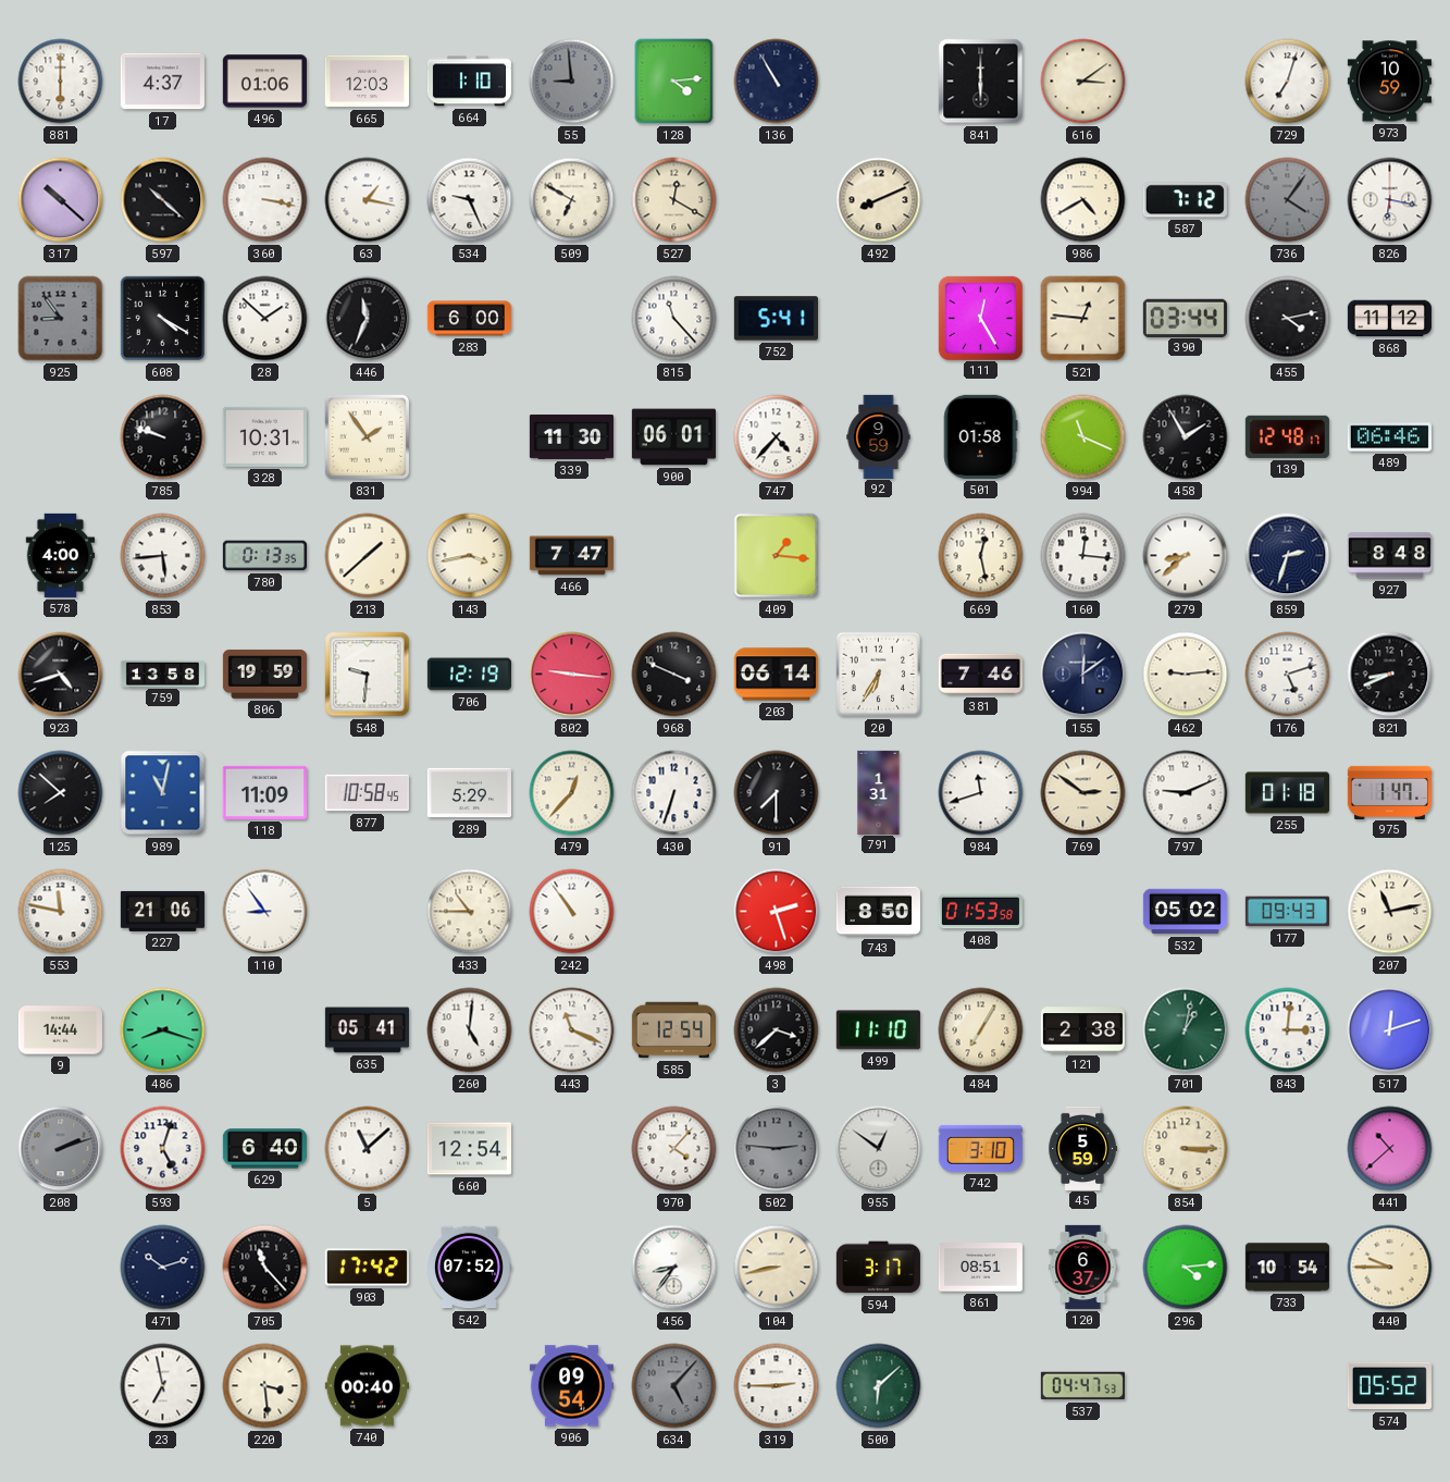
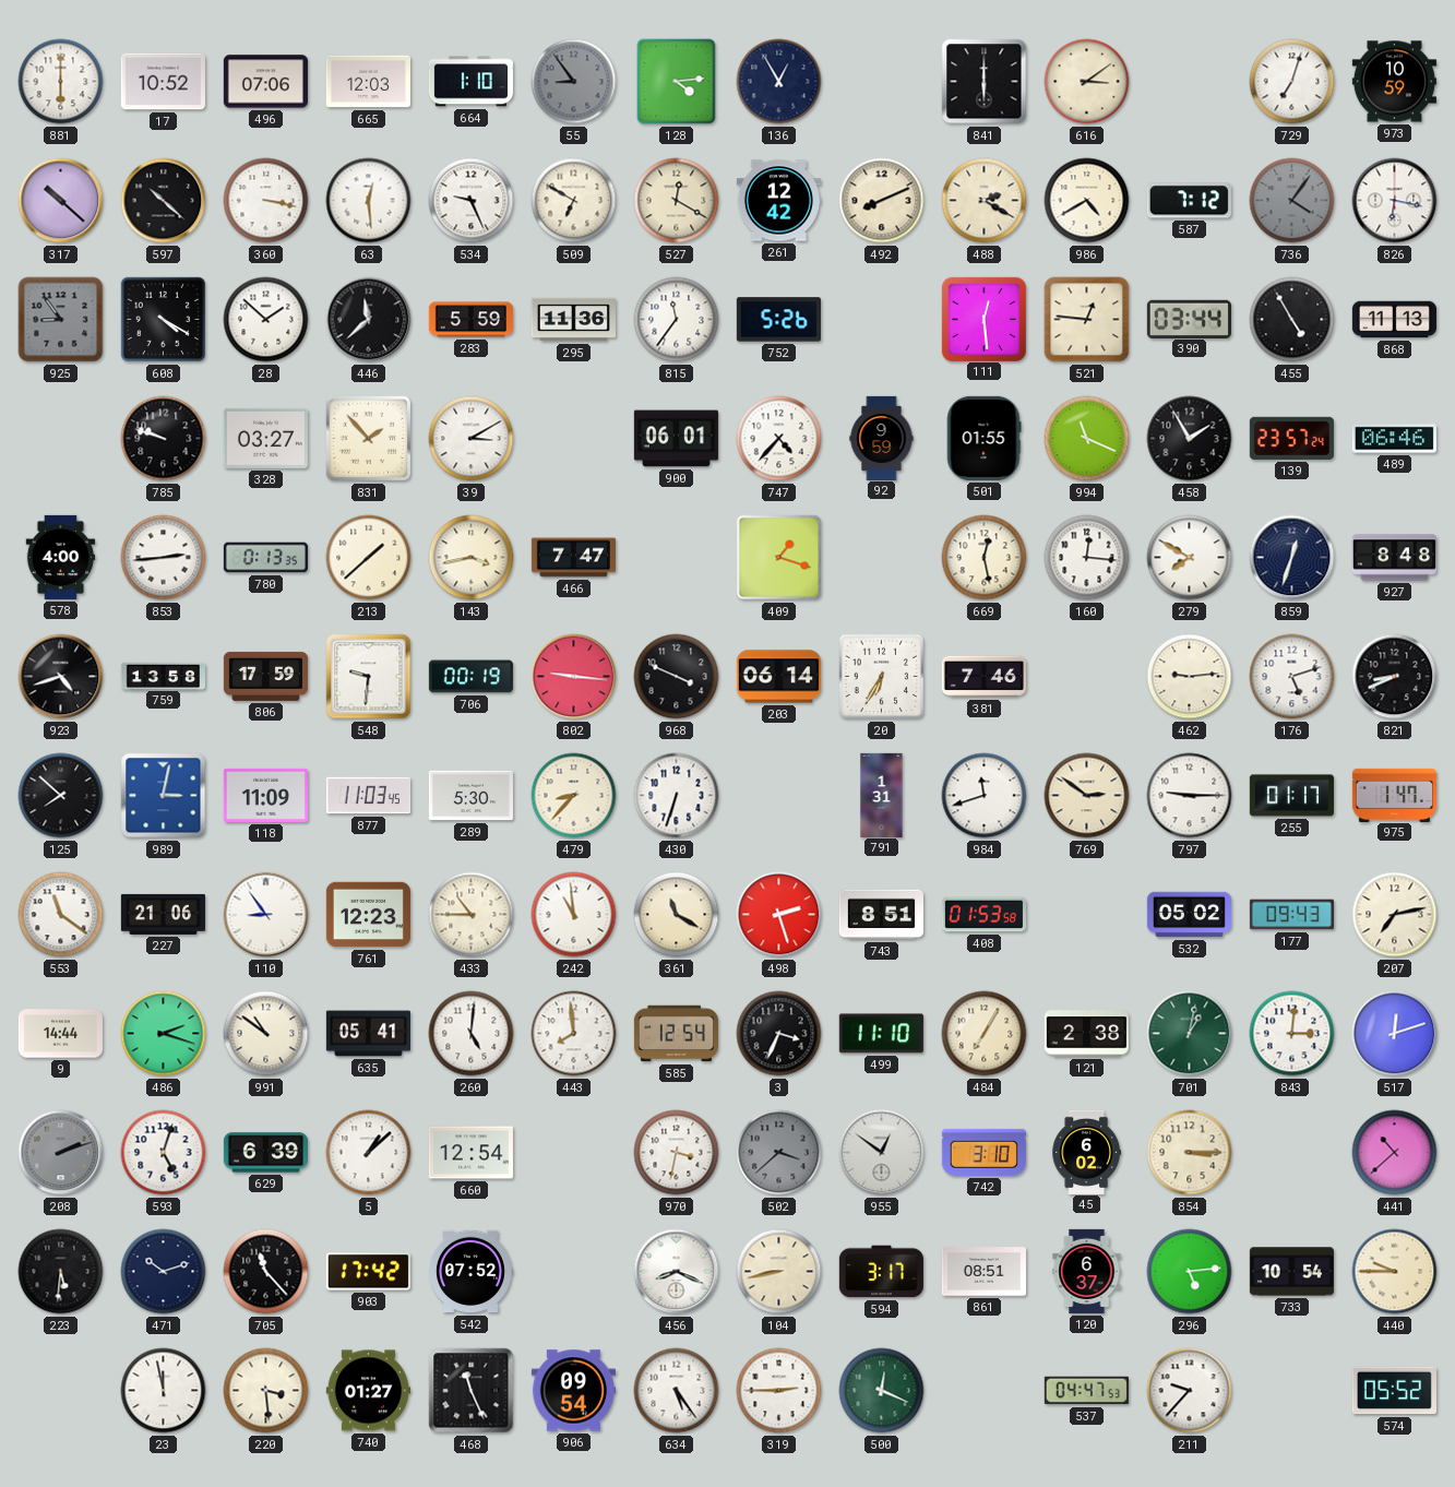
17: 4:37 -> 10:52 (163, 82)
496: 01:06 -> 07:06 (265, 82)
55: 8:59 -> 8:54 (574, 82)
136: 10:55 -> 12:55 (779, 82)
63: 1:17 -> 12:29 (369, 201)
261: none -> 12:42 (778, 201)
488: none -> 2:20 (985, 201)
446: 11:34 -> 11:38 (369, 320)
283: 6:00 -> 5:59 (470, 320)
295: none -> 11:36 (573, 320)
815: 11:23 -> 11:36 (677, 320)
752: 5:41 -> 5:26 (778, 320)
111: 12:25 -> 12:29 (983, 319)
455: 4:13 -> 4:55 (1292, 320)
868: 11:12 -> 11:13 (1394, 320)
328: 10:31 -> 03:27 (265, 438)
831: 1:54 -> 1:53 (369, 439)
39: none -> 3:10 (472, 439)
339: 11:30 -> none (571, 436)
501: 01:58 -> 01:55 (983, 438)
139: 12:48 -> 23:57 (1291, 438)
853: 5:44 -> 2:44 (164, 558)
409: 1:16 -> 1:18 (779, 558)
279: 8:38 -> 7:50 (1190, 558)
859: 2:33 -> 12:33 (1292, 558)
806: 19:59 -> 17:59 (265, 676)
706: 12:19 -> 00:19 (470, 677)
155: 12:09 -> none (1083, 675)
989: 11:02 -> 3:02 (164, 796)
877: 10:58 -> 11:03 (368, 796)
289: 5:29 -> 5:30 (470, 796)
479: 12:37 -> 8:37 (574, 796)
91: 7:30 -> none (777, 793)
797: 9:11 -> 9:15 (1190, 796)
255: 01:18 -> 01:17 (1291, 796)
553: 11:47 -> 11:21 (61, 915)
761: none -> 12:23 (368, 915)
242: 10:54 -> 10:59 (574, 915)
361: none -> 11:20 (677, 915)
743: 8:50 -> 8:51 (881, 915)
207: 11:13 -> 7:13 (1395, 915)
486: 8:18 -> 2:18 (164, 1034)
991: none -> 10:51 (266, 1034)
443: 11:19 -> 7:59 (574, 1034)
3: 3:38 -> 3:34 (779, 1034)
629: 6:40 -> 6:39 (265, 1153)
5: 11:08 -> 1:08 (369, 1153)
970: 4:07 -> 3:32 (677, 1153)
502: 2:46 -> 3:38 (779, 1153)
45: 5:59 -> 6:02 (1086, 1152)
223: none -> 5:31 (61, 1272)
456: 8:36 -> 8:19 (677, 1272)
296: 4:14 -> 5:14 (1190, 1272)
23: 6:58 -> 11:58 (164, 1391)
740: 00:40 -> 01:27 (368, 1391)
468: none -> 11:26 (472, 1391)
634: 5:07 -> 5:24 (677, 1391)
634 dial: grey -> white (677, 1391)
500: 6:08 -> 12:19 (882, 1391)
211: none -> 9:37 (1190, 1391)
